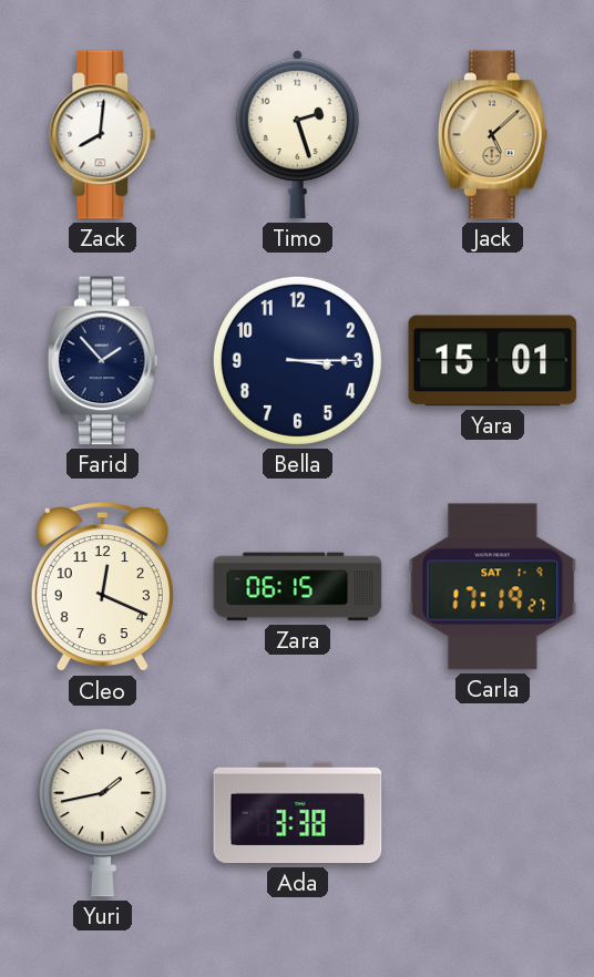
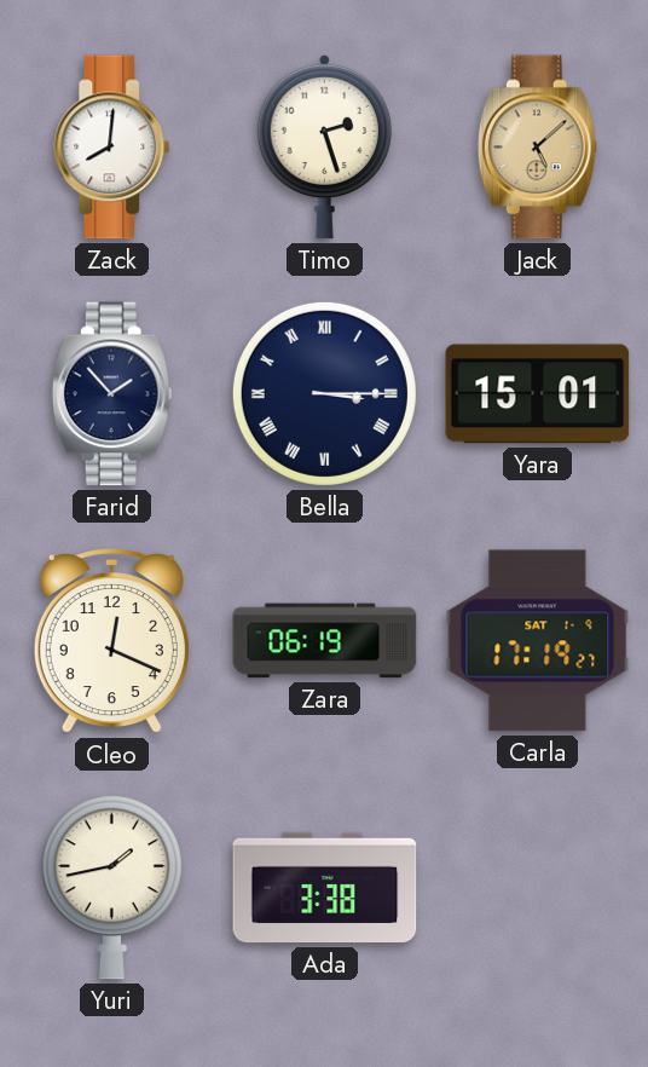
Bella numerals: Arabic -> Roman (324, 393)
Zara: 06:15 -> 06:19 (325, 641)
